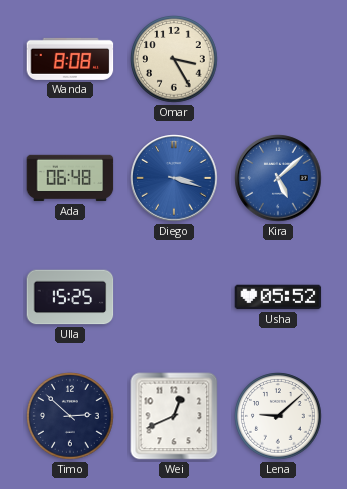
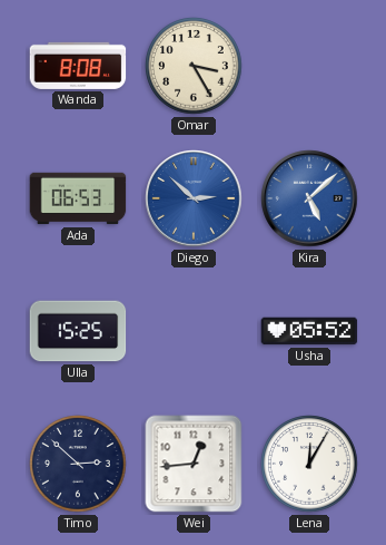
Ada: 06:48 -> 06:53 (78, 198)
Diego: 3:18 -> 2:52 (194, 198)
Wei: 12:41 -> 12:44 (194, 464)
Lena: 9:08 -> 12:05 (309, 464)
